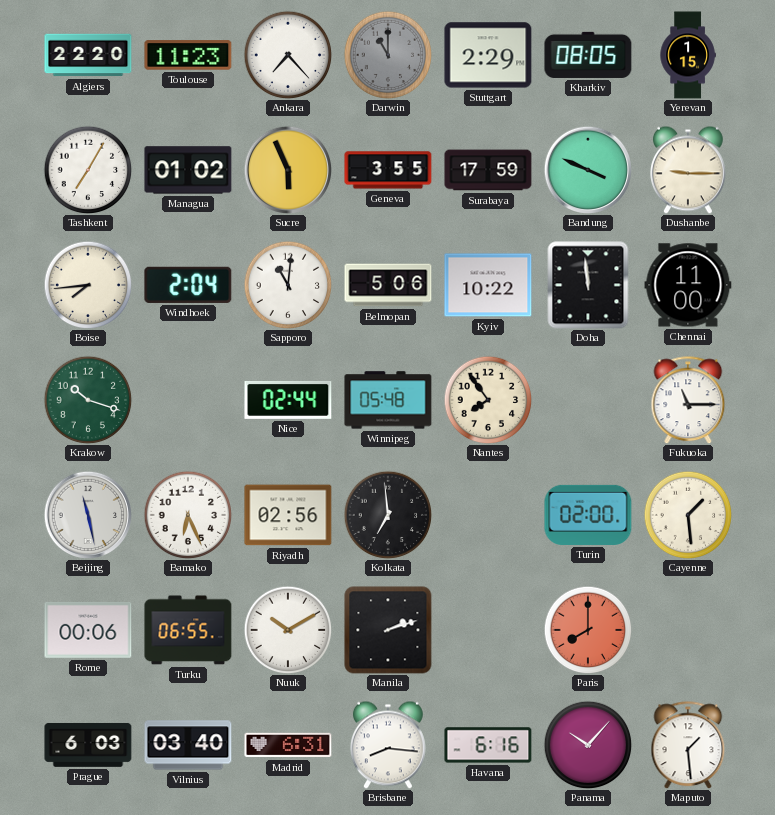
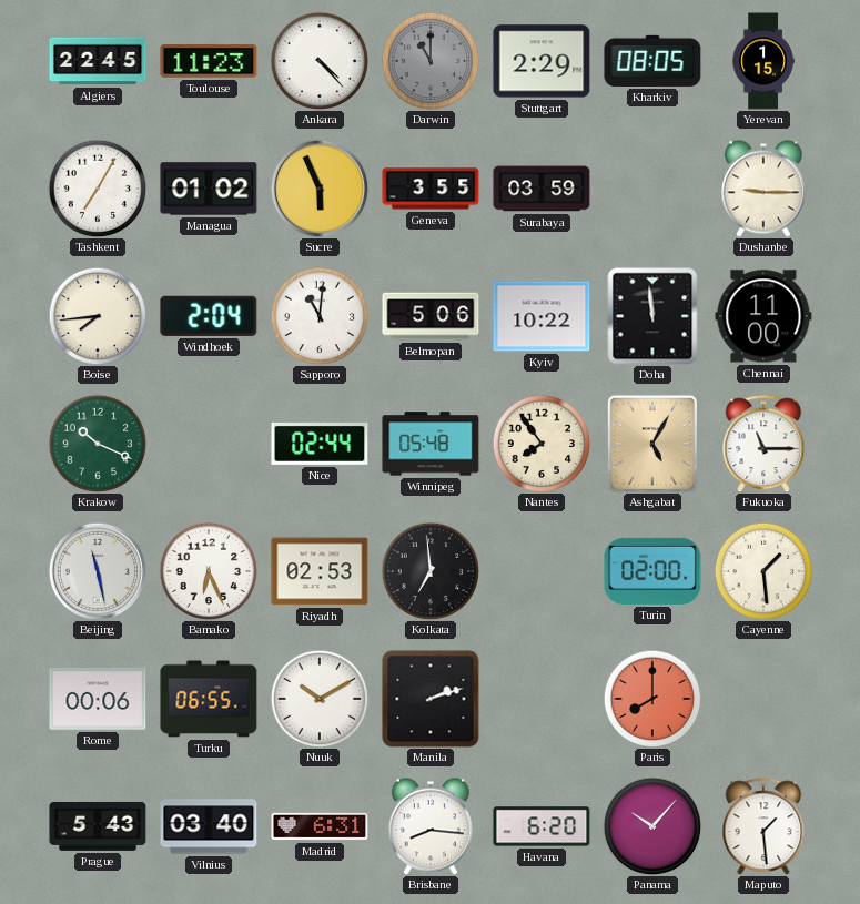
Algiers: 22:20 -> 22:45 (98, 61)
Ankara: 7:23 -> 4:23 (320, 61)
Surabaya: 17:59 -> 03:59 (542, 189)
Bandung: 3:49 -> none (588, 170)
Krakow: 10:18 -> 10:19 (98, 444)
Ashgabat: none -> 5:05 (652, 444)
Riyadh: 02:56 -> 02:53 (320, 571)
Prague: 6:03 -> 5:43 (98, 826)
Havana: 6:16 -> 6:20 (542, 826)
